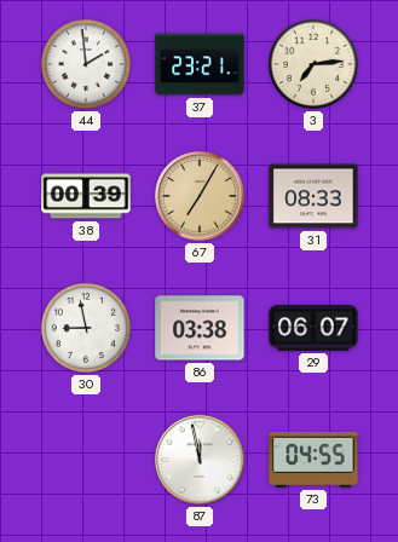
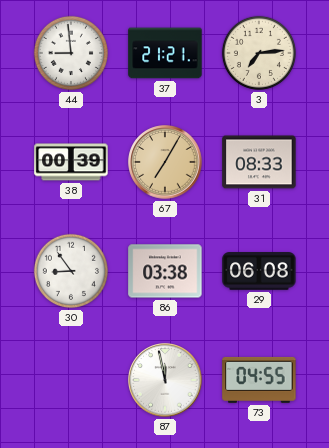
44: 1:59 -> 8:59 (71, 53)
37: 23:21 -> 21:21 (165, 53)
30: 8:58 -> 8:54 (71, 271)
29: 06:07 -> 06:08 (259, 271)
